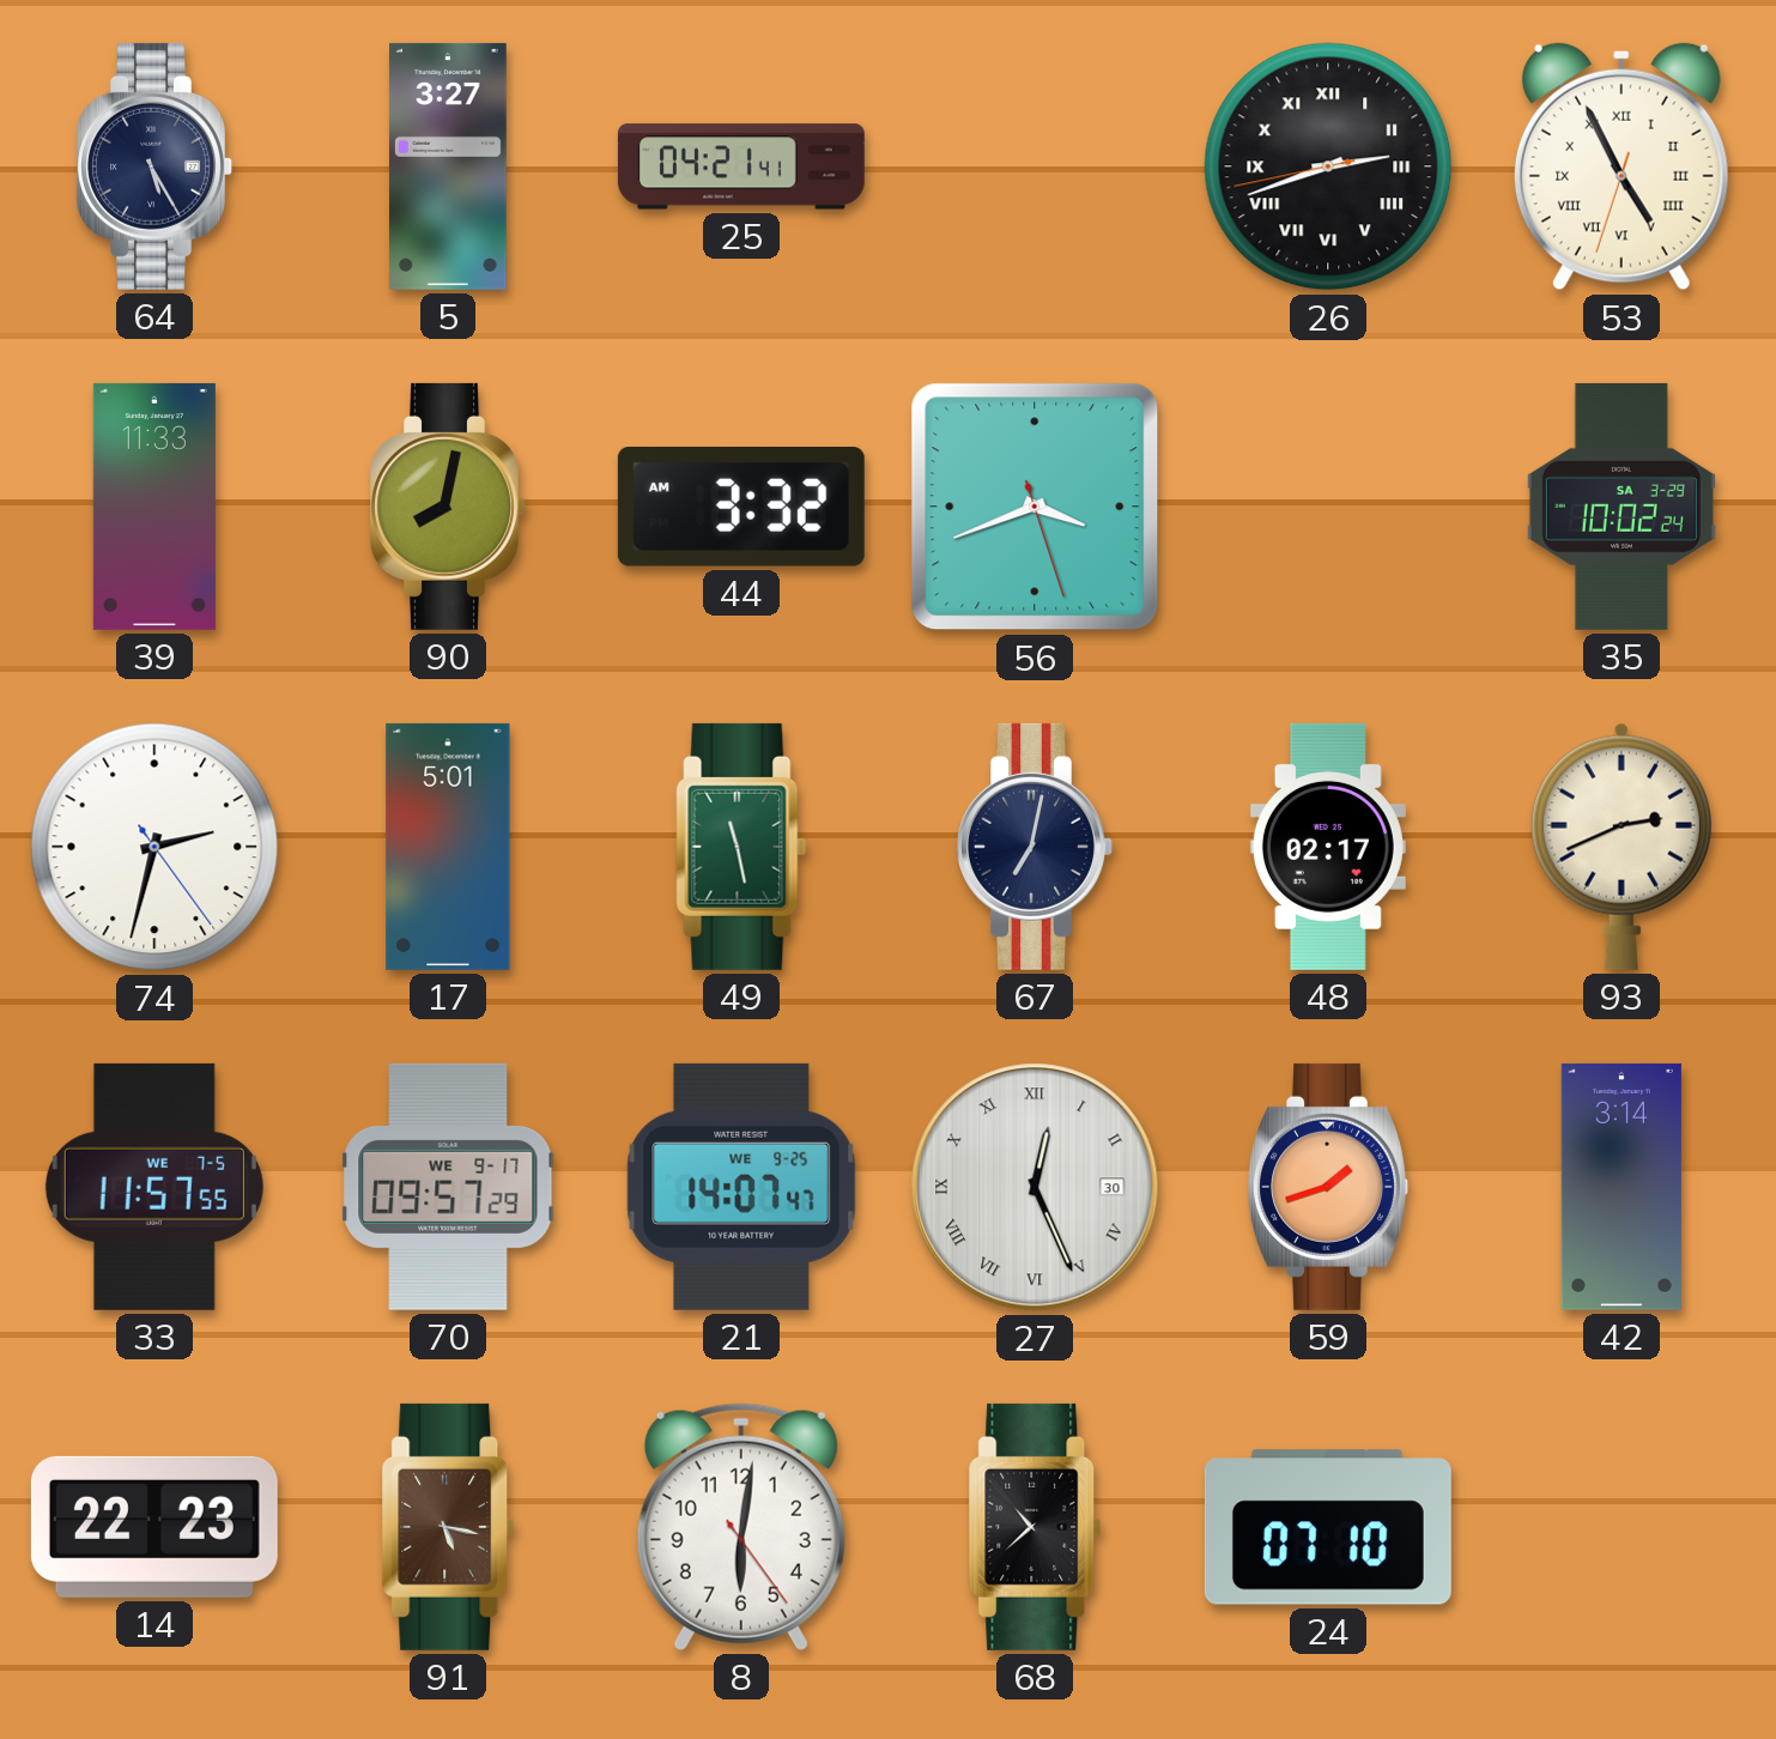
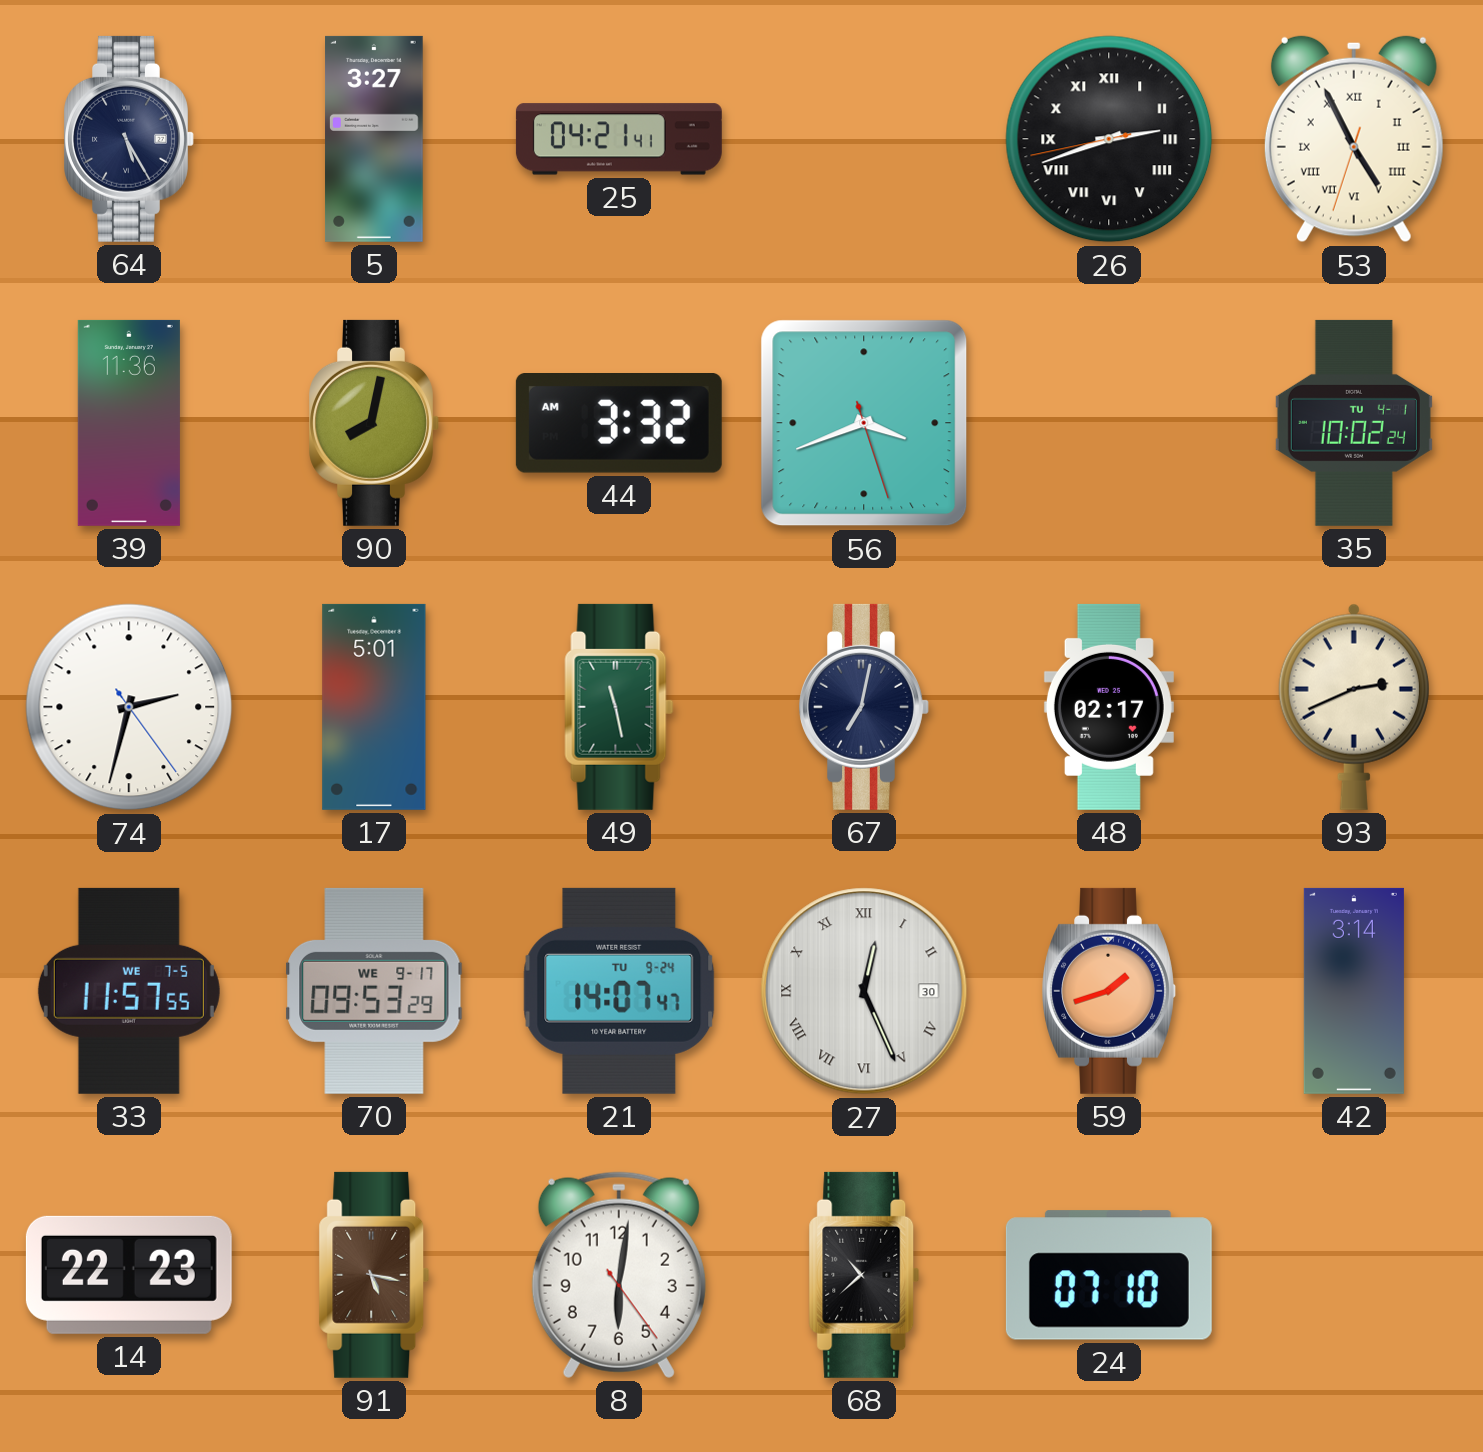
39: 11:33 -> 11:36 (129, 423)
35 date: SA 3-29 -> TU 4-1 (1354, 423)
70: 09:57 -> 09:53 (374, 991)
21 date: WE 9-25 -> TU 9-24 (619, 991)
